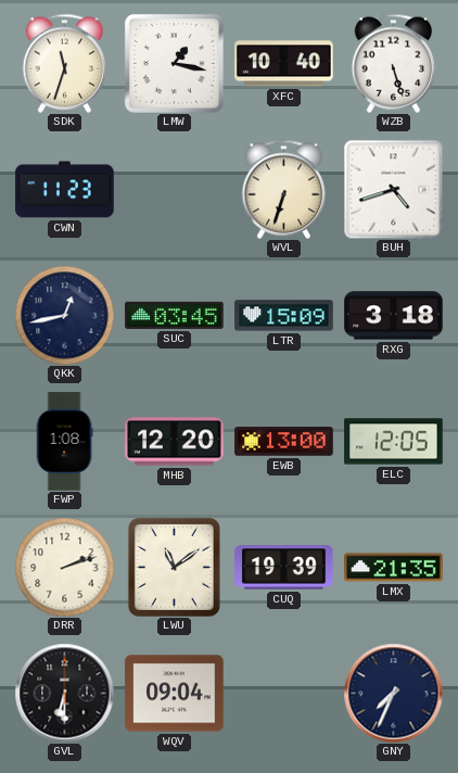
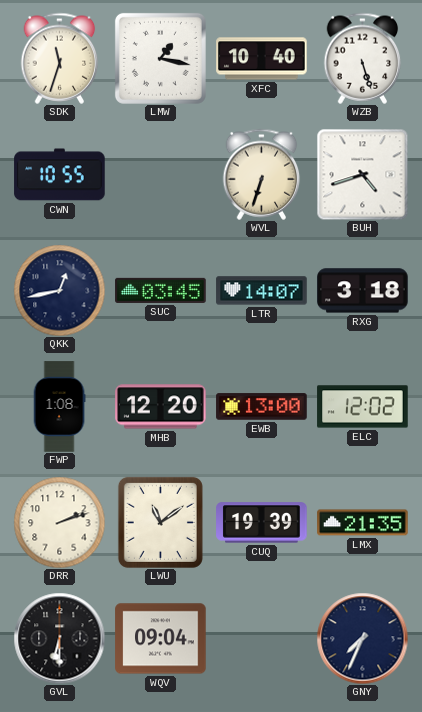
CWN: 11:23 -> 10:55 (60, 175)
LTR: 15:09 -> 14:07 (262, 291)
ELC: 12:05 -> 12:02 (363, 407)
